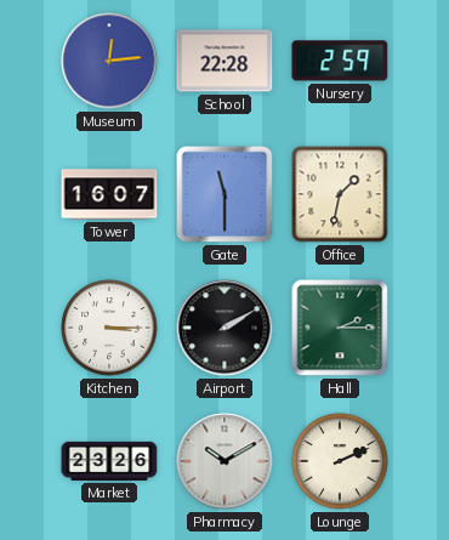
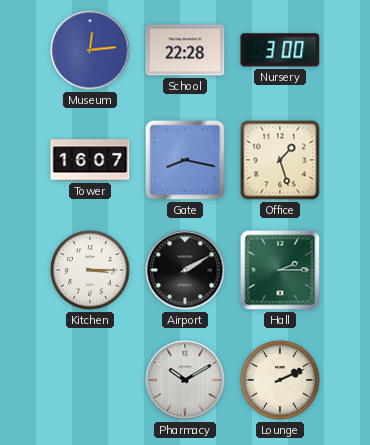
Nursery: 2:59 -> 3:00 (280, 50)
Gate: 11:30 -> 8:17 (185, 160)
Office: 1:32 -> 1:27 (280, 160)
Market: 23:26 -> none (109, 461)
